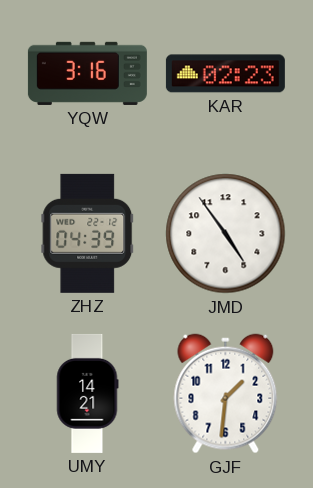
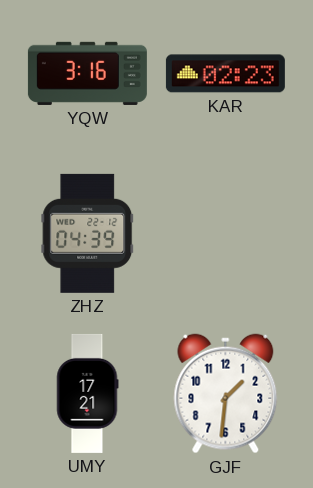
JMD: 4:54 -> none (226, 234)
UMY: 14:21 -> 17:21 (88, 393)
